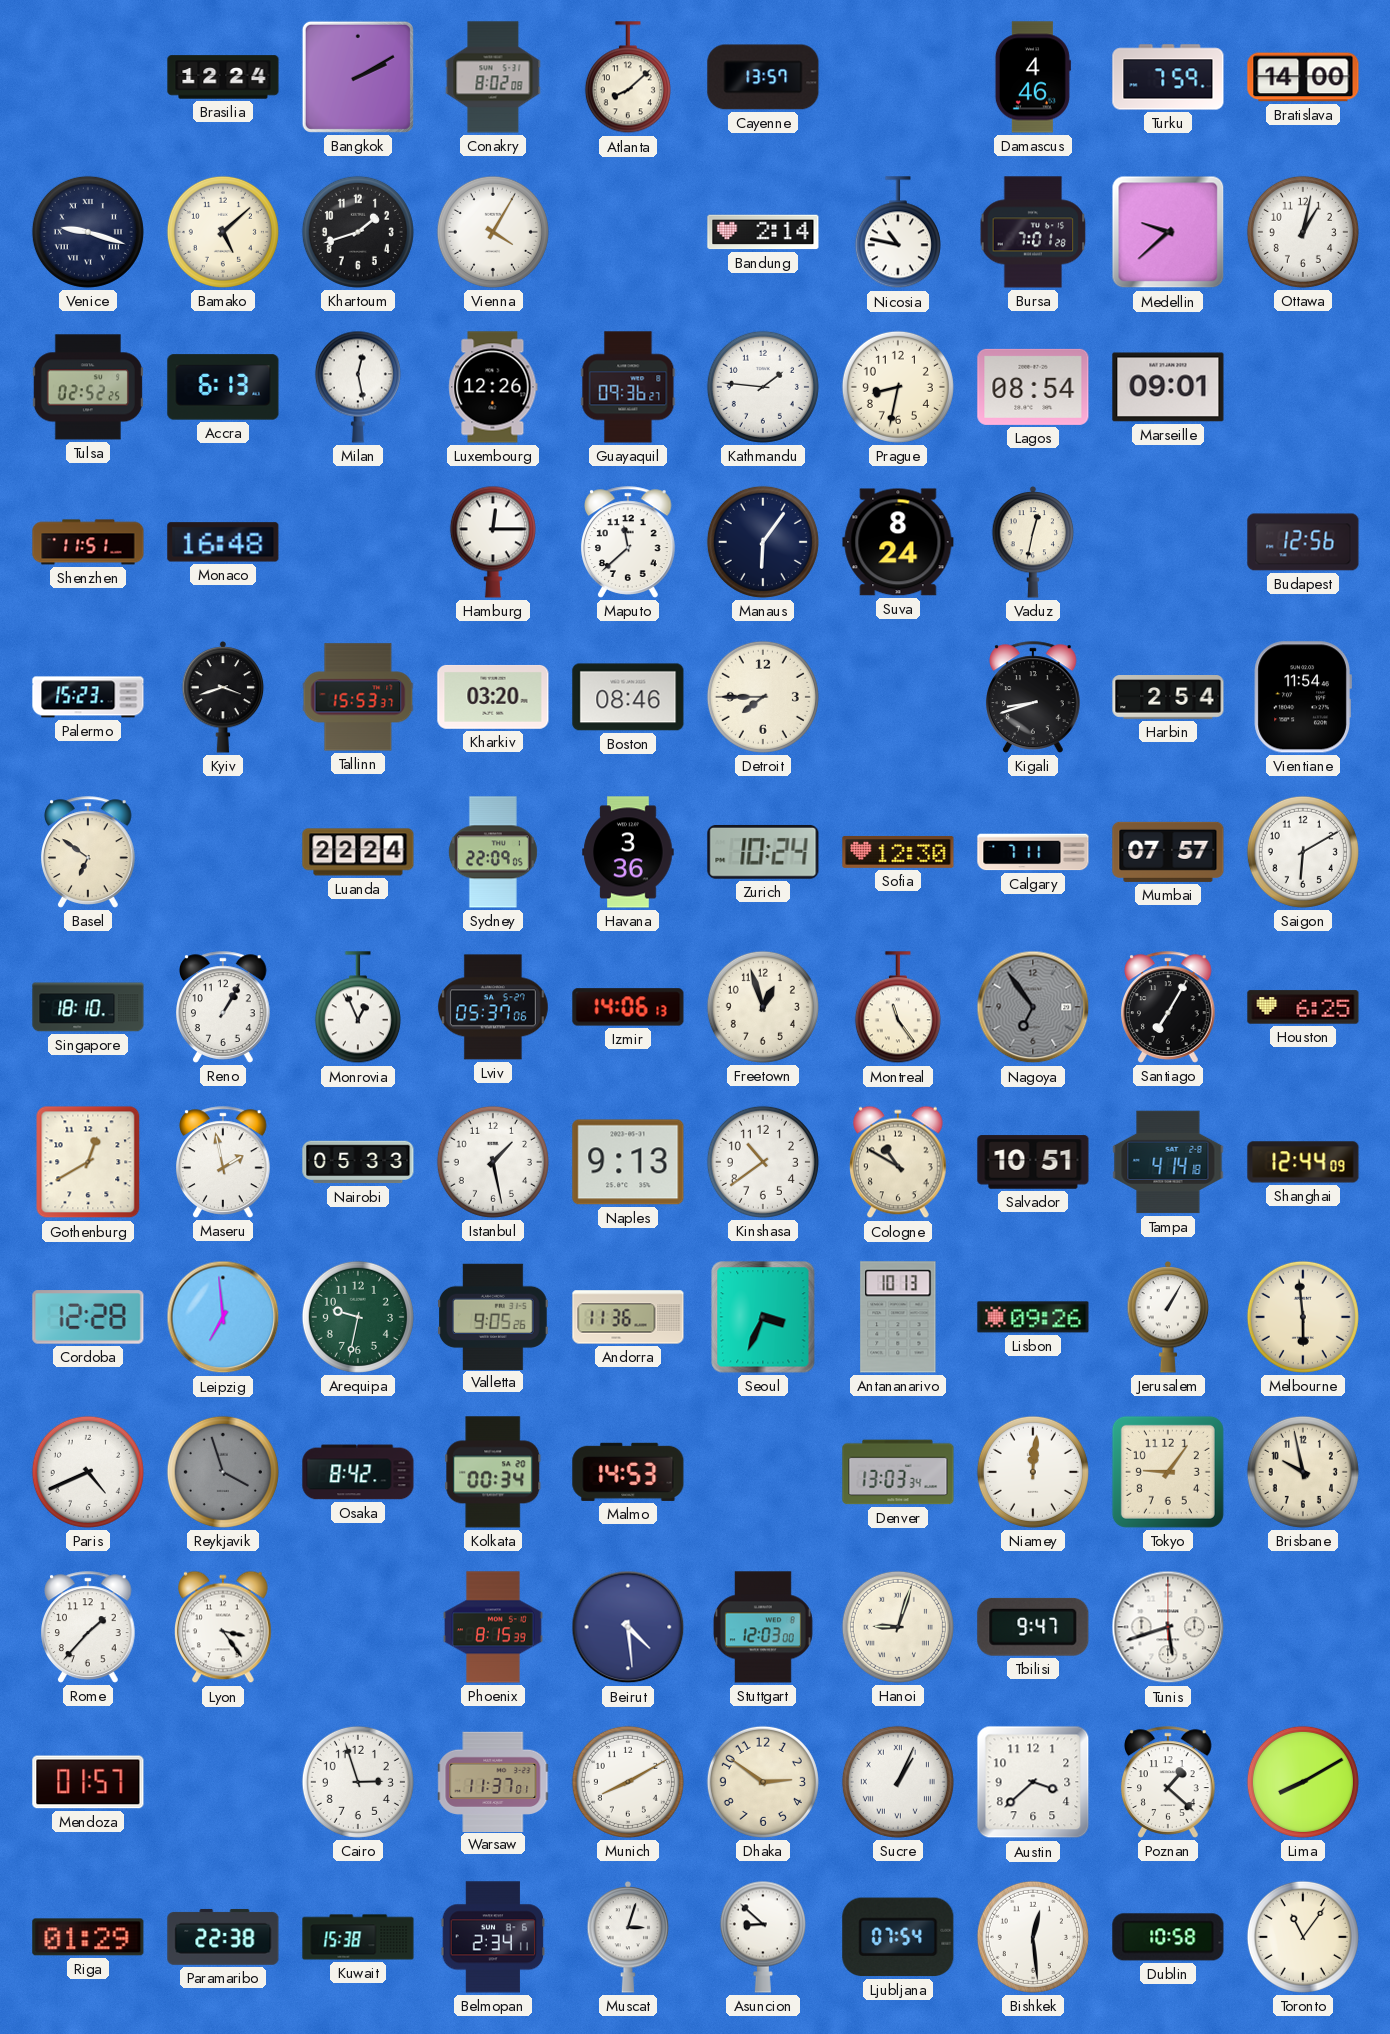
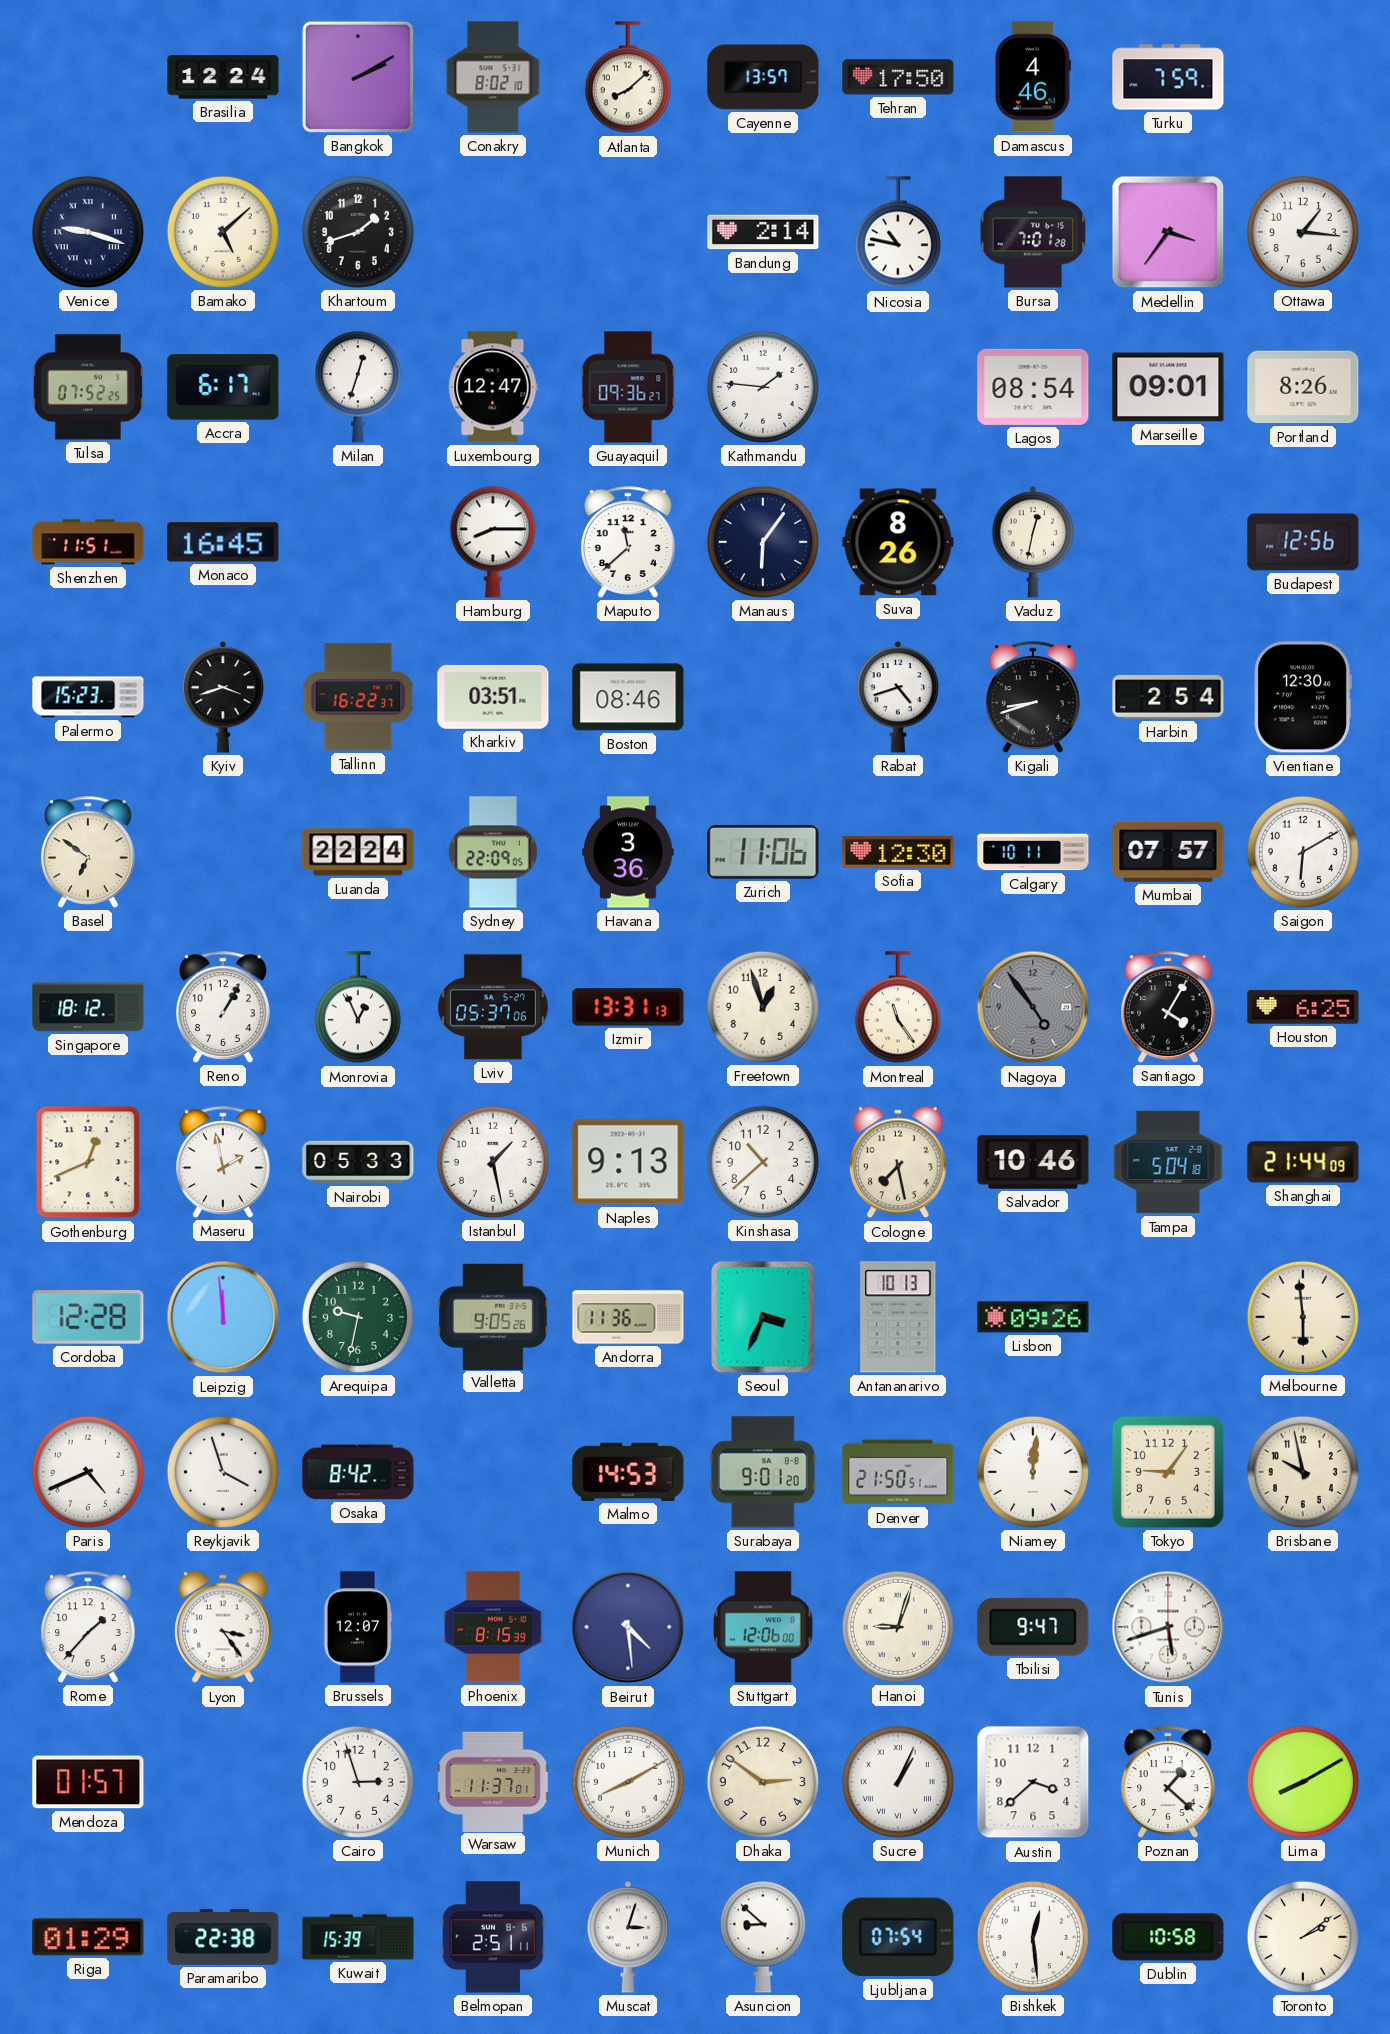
Conakry: 8:02:08 -> 8:02:10 (493, 77)
Tehran: none -> 17:50 (898, 77)
Bratislava: 14:00 -> none (1303, 77)
Vienna: 4:05 -> none (493, 232)
Medellin: 9:38 -> 3:36 (1168, 232)
Ottawa: 1:02 -> 1:16 (1303, 232)
Tulsa: 02:52 -> 07:52 (88, 387)
Accra: 6:13 -> 6:17 (223, 387)
Milan: 12:28 -> 12:33 (358, 387)
Luxembourg: 12:26 -> 12:47 (493, 387)
Prague: 8:32 -> none (898, 387)
Portland: none -> 8:26 (1303, 387)
Monaco: 16:48 -> 16:45 (223, 542)
Hamburg: 12:15 -> 8:15 (493, 542)
Suva: 8:24 -> 8:26 (898, 542)
Tallinn: 15:53 -> 16:22 (358, 697)
Kharkiv: 03:20 -> 03:51 (493, 697)
Detroit: 7:45 -> none (763, 697)
Rabat: none -> 4:42 (898, 698)
Vientiane: 11:54 -> 12:30 (1303, 697)
Zurich: 10:24 -> 11:06 (763, 852)
Calgary: 7:11 -> 10:11 (1033, 852)
Singapore: 18:10 -> 18:12 (88, 1007)
Izmir: 14:06 -> 13:31 (628, 1007)
Nagoya: 6:54 -> 4:54 (1033, 1007)
Santiago: 7:05 -> 4:05 (1169, 1007)
Gothenburg: 12:40 -> 12:41 (88, 1162)
Kinshasa: 10:39 -> 10:38 (763, 1162)
Cologne: 10:50 -> 7:28 (899, 1162)
Salvador: 10:51 -> 10:46 (1033, 1162)
Tampa: 4:14 -> 5:04 (1168, 1162)
Shanghai: 12:44 -> 21:44 (1303, 1162)
Leipzig: 6:59 -> 11:59 (223, 1317)
Jerusalem: 1:05 -> none (1168, 1318)
Reykjavik dial: grey -> white (223, 1472)
Kolkata: 00:34 -> none (493, 1472)
Surabaya: none -> 9:01 (763, 1472)
Denver: 13:03 -> 21:50 (898, 1472)
Brussels: none -> 12:07 (358, 1627)
Stuttgart: 12:03 -> 12:06 (763, 1627)
Kuwait: 15:38 -> 15:39 (358, 1937)
Belmopan: 2:34 -> 2:51 (493, 1937)
Toronto: 11:06 -> 2:09 (1303, 1937)
